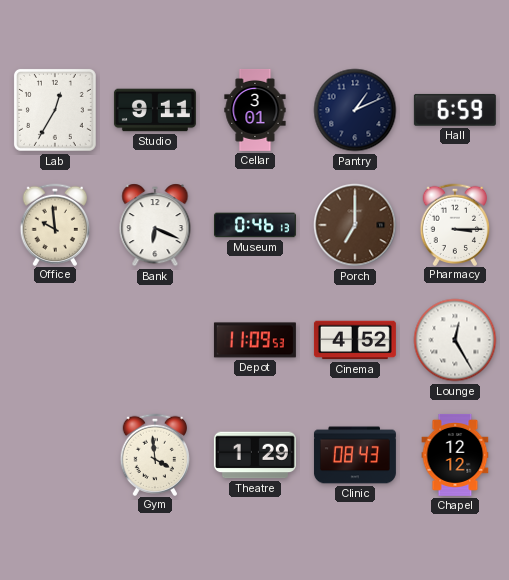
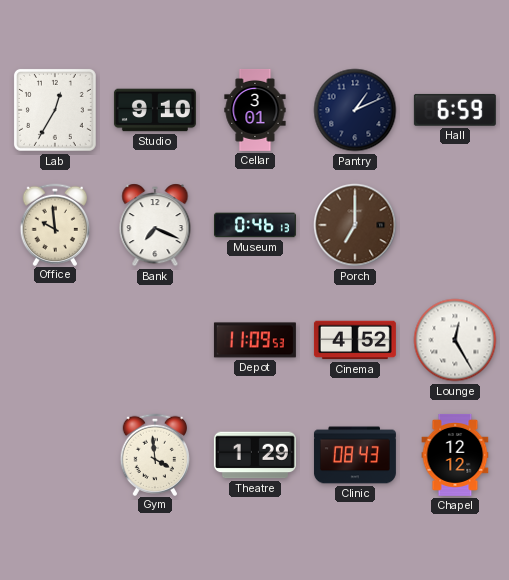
Studio: 9:11 -> 9:10 (155, 110)
Bank: 6:19 -> 7:19 (155, 225)
Pharmacy: 3:15 -> none (455, 224)
